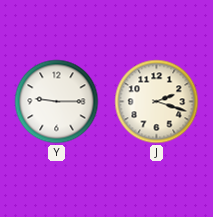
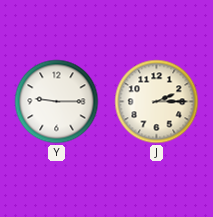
J: 2:18 -> 2:15 (157, 102)
